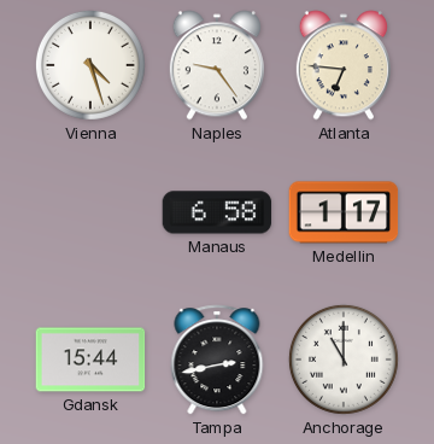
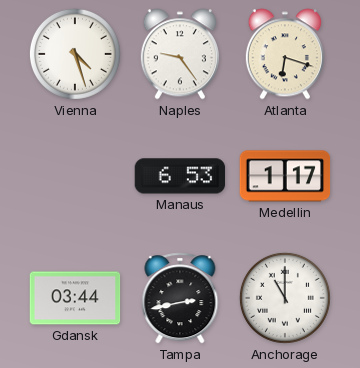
Atlanta: 6:46 -> 6:18 (285, 54)
Manaus: 6:58 -> 6:53 (180, 176)
Gdansk: 15:44 -> 03:44 (75, 298)
